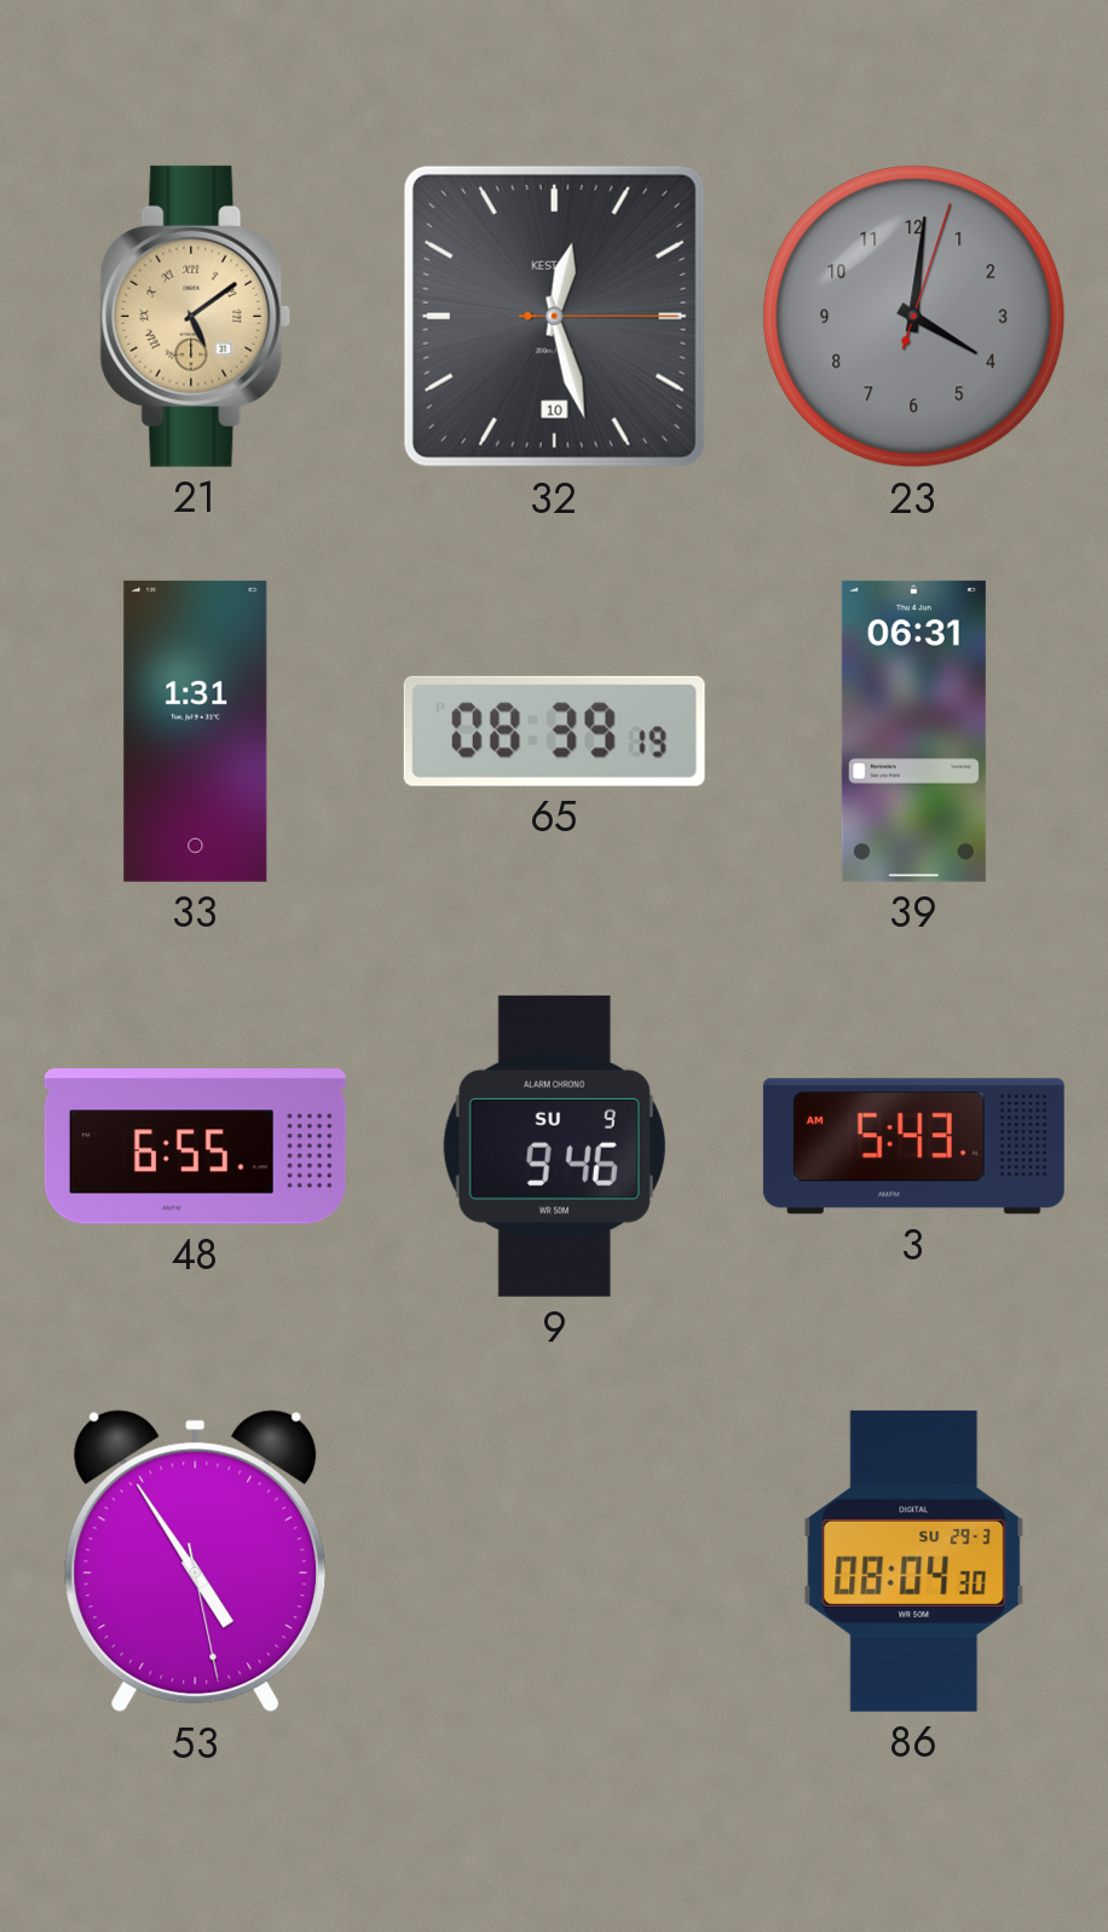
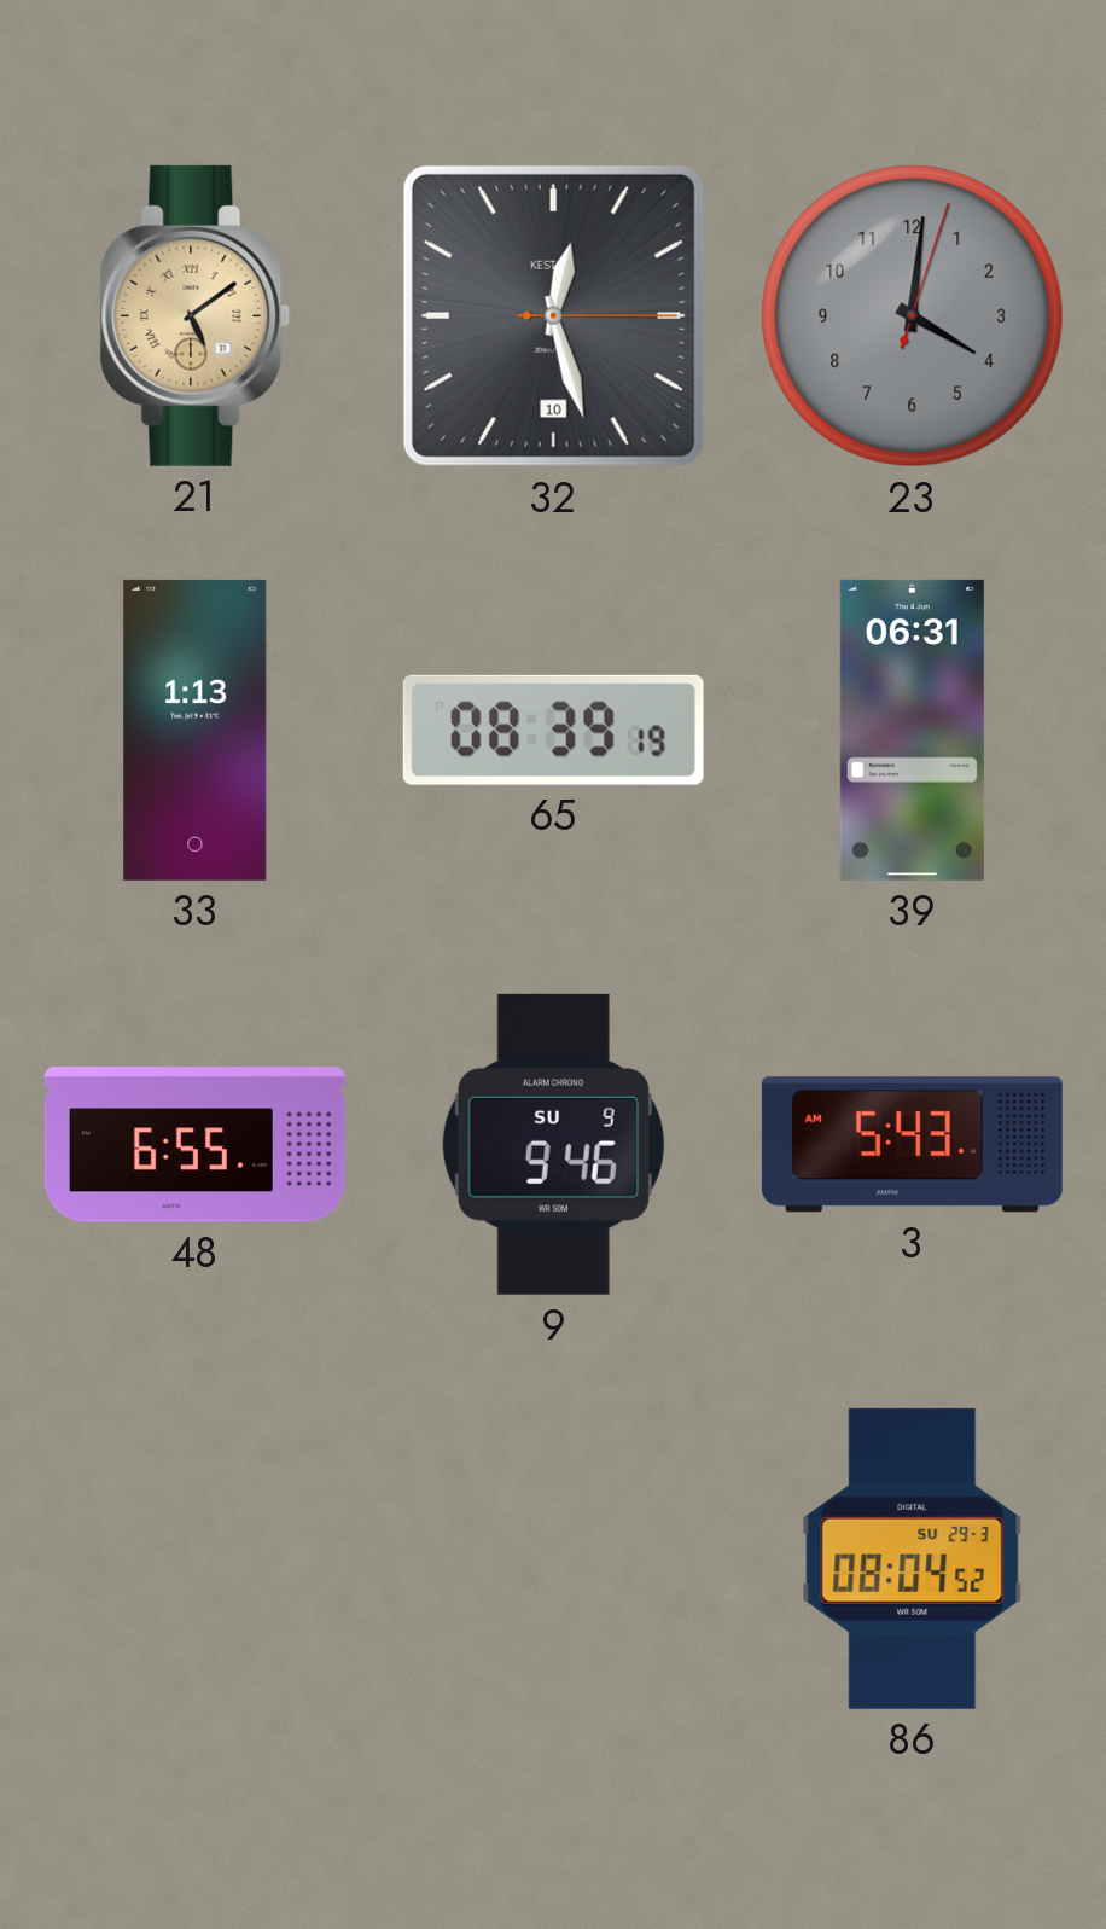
33: 1:31 -> 1:13 (196, 730)
53: 4:54 -> none (196, 1562)
86: 08:04:30 -> 08:04:52 (913, 1558)
